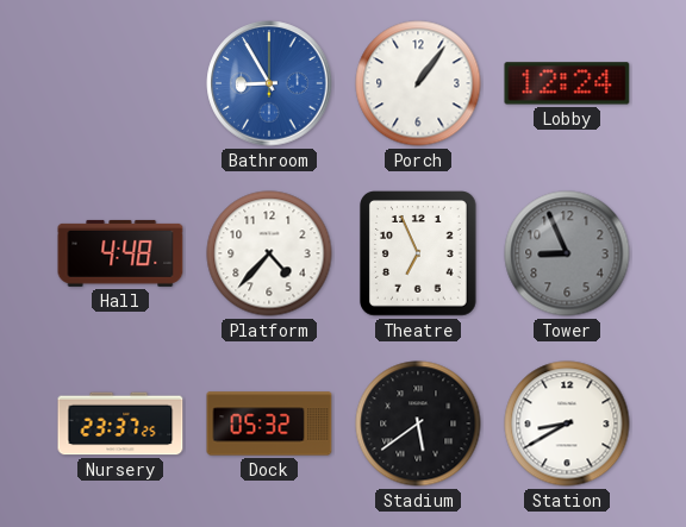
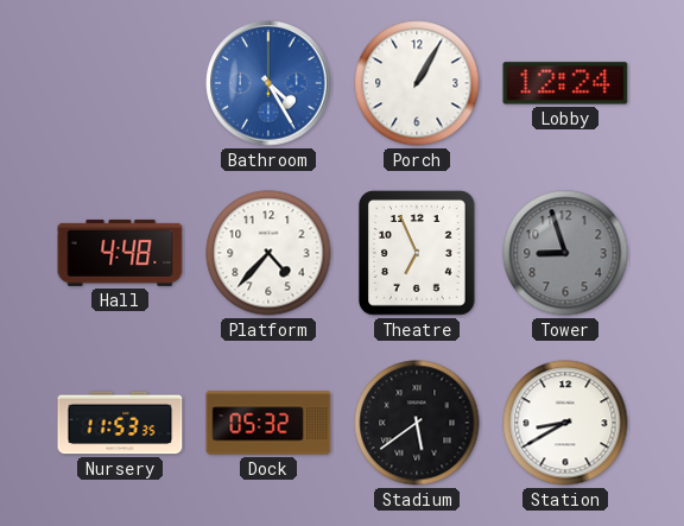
Bathroom: 8:55 -> 4:25 (268, 83)
Porch: 1:06 -> 1:05 (417, 83)
Tower: 8:56 -> 8:57 (565, 253)
Nursery: 23:37 -> 11:53 (120, 423)
